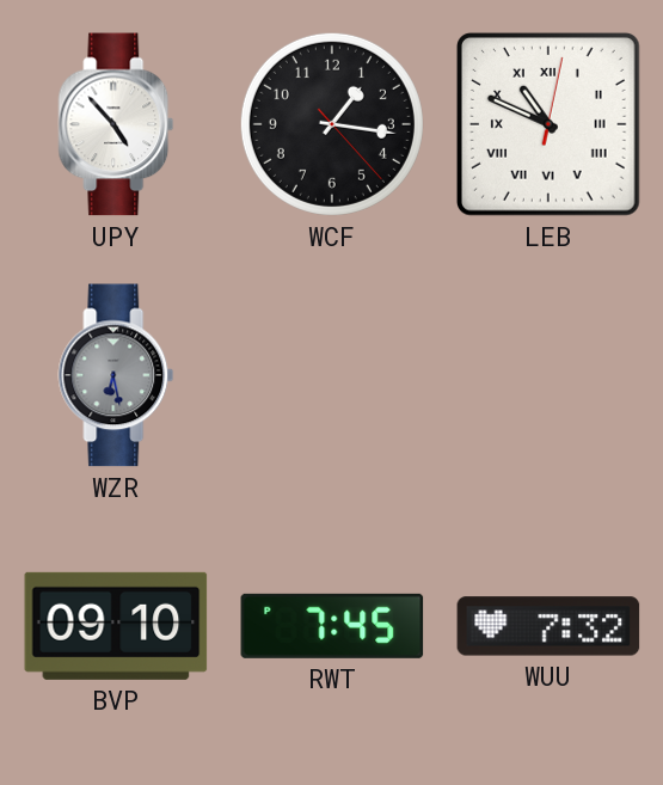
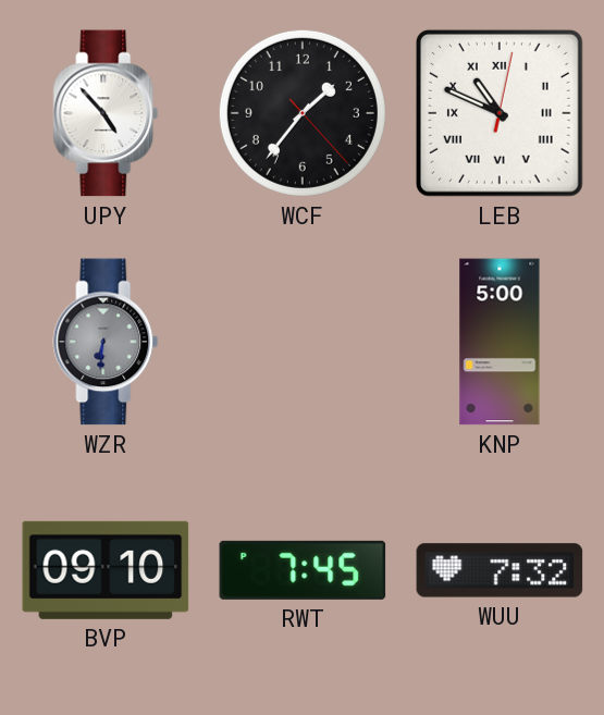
WCF: 1:16 -> 1:36 (303, 113)
WZR: 6:28 -> 6:31 (106, 342)
KNP: none -> 5:00 (500, 342)
